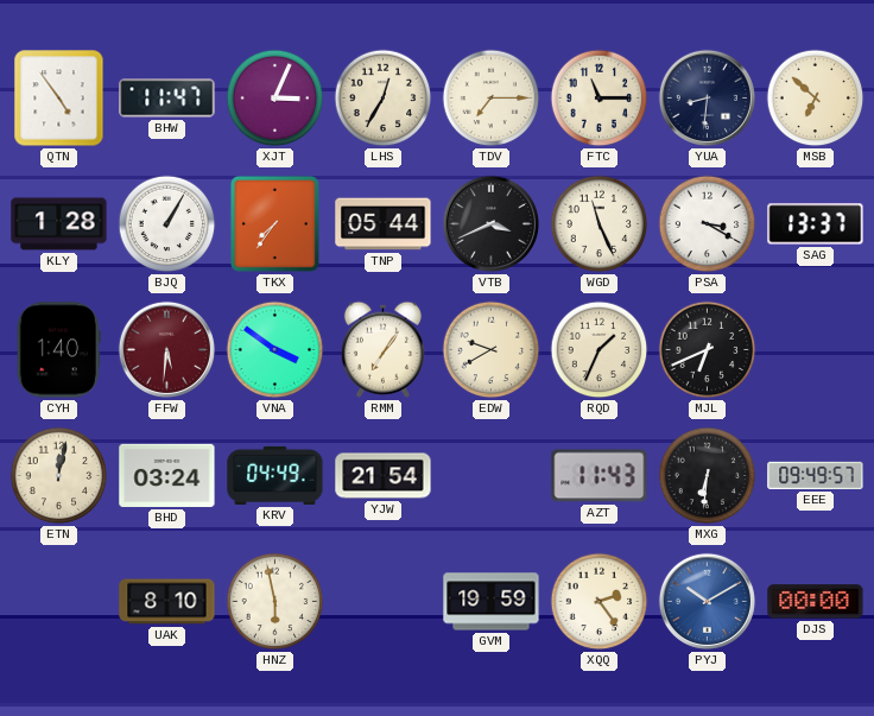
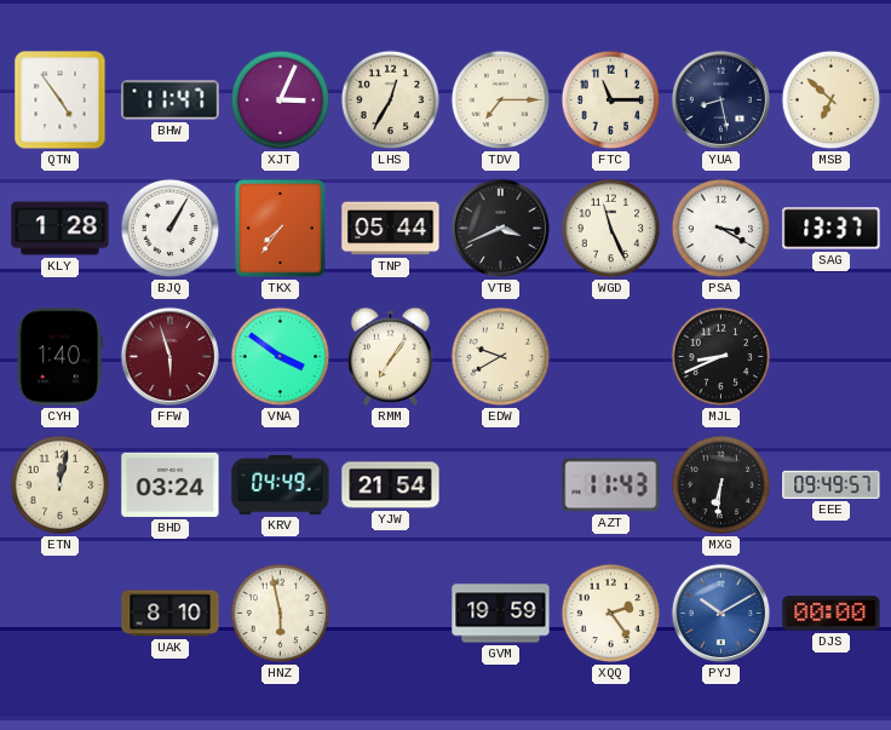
YUA: 8:31 -> 8:28 (720, 99)
FFW: 5:31 -> 5:57 (169, 356)
RQD: 1:34 -> none (600, 350)
MJL: 6:41 -> 8:41 (722, 357)
